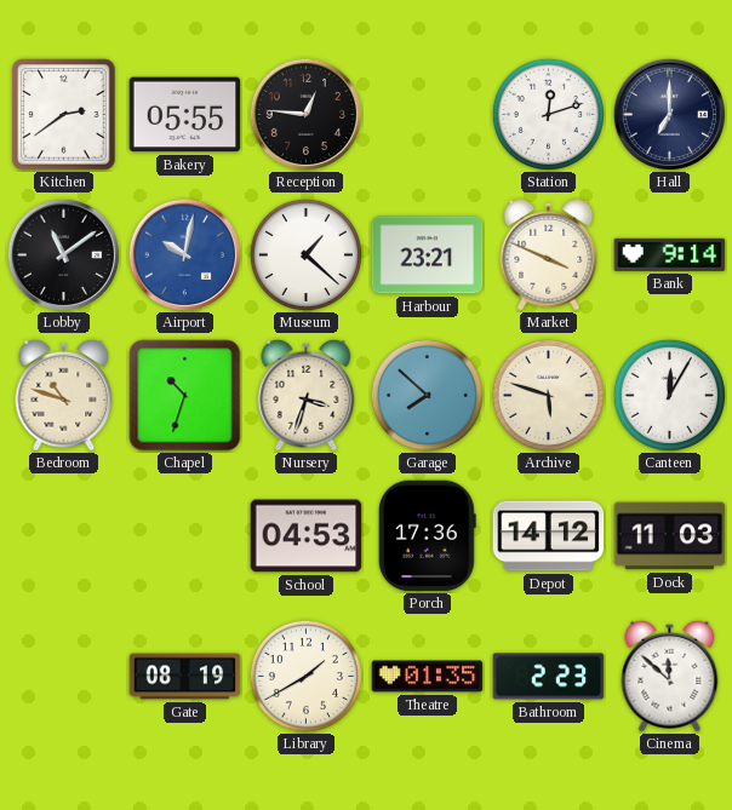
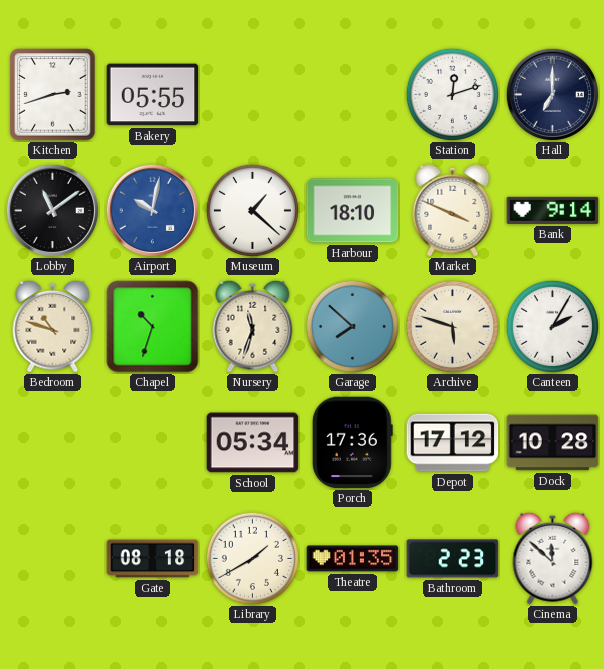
Kitchen: 2:39 -> 2:42 (53, 95)
Reception: 12:46 -> none (305, 114)
Harbour: 23:21 -> 18:10 (353, 211)
Nursery: 3:33 -> 11:33 (253, 326)
Canteen: 12:05 -> 2:05 (552, 326)
School: 04:53 -> 05:34 (253, 443)
Depot: 14:12 -> 17:12 (453, 443)
Dock: 11:03 -> 10:28 (553, 443)
Gate: 08:19 -> 08:18 (153, 559)
